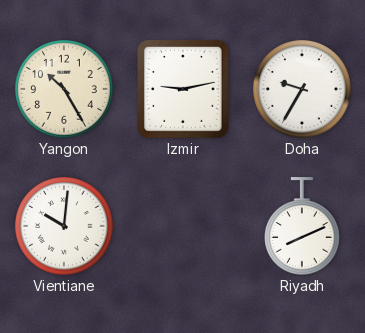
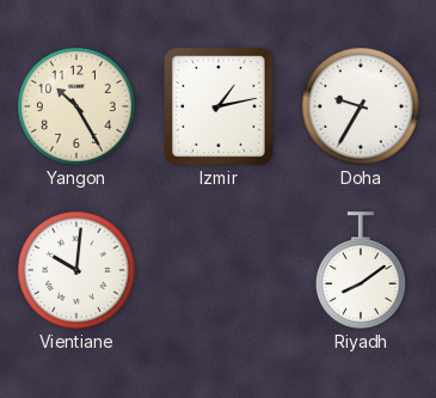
Izmir: 9:13 -> 1:13 (219, 106)
Riyadh: 8:11 -> 8:09 (362, 270)
